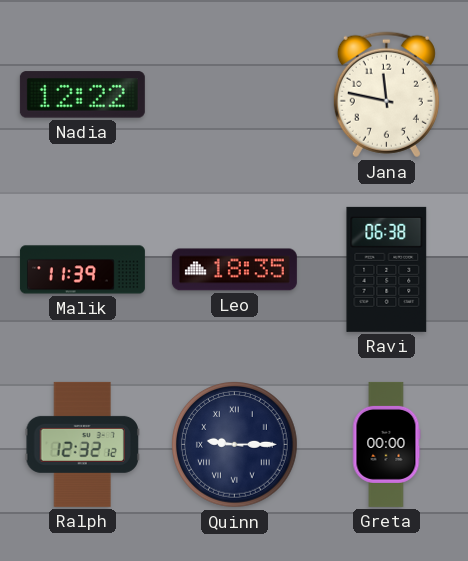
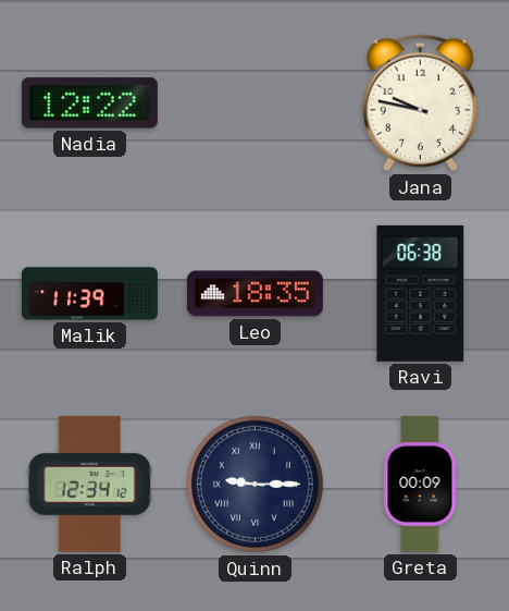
Jana: 11:47 -> 9:47 (420, 103)
Ralph: 12:32 -> 12:34 (89, 484)
Greta: 00:00 -> 00:09 (420, 484)
